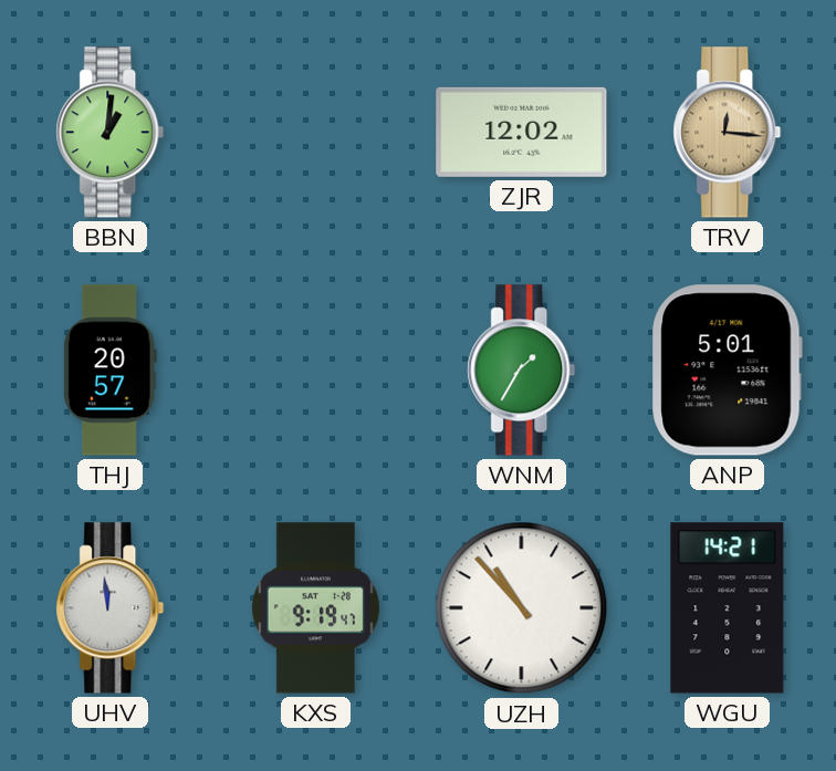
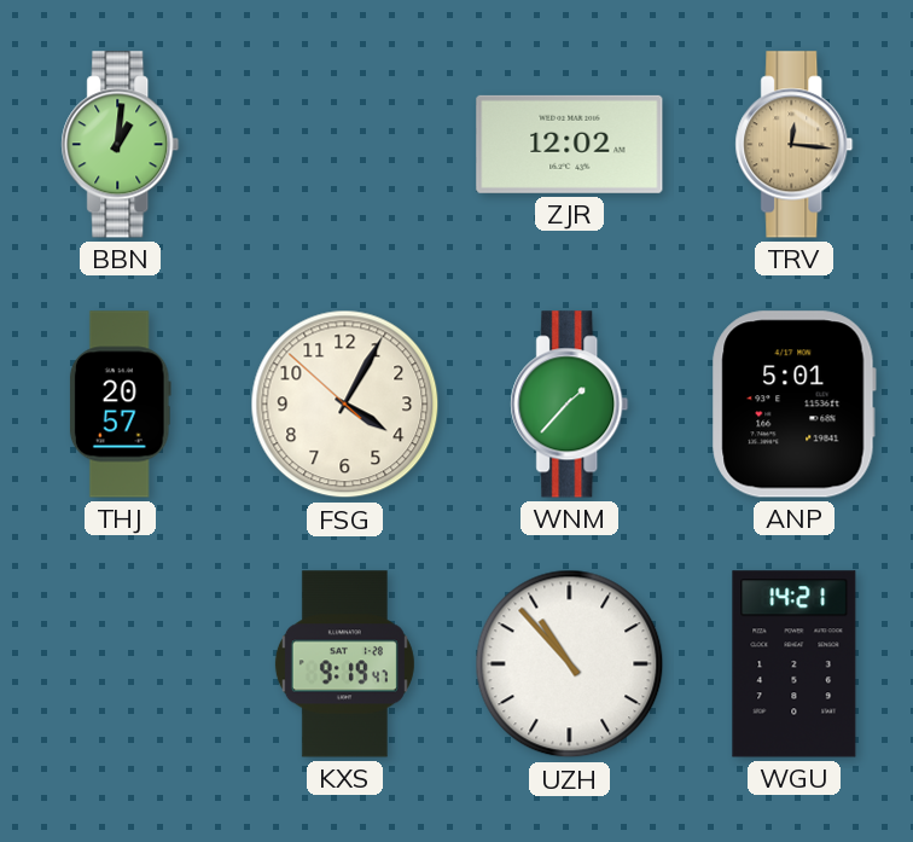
FSG: none -> 4:04 (345, 405)
WNM: 1:35 -> 1:37 (570, 405)
UHV: 11:59 -> none (111, 608)
